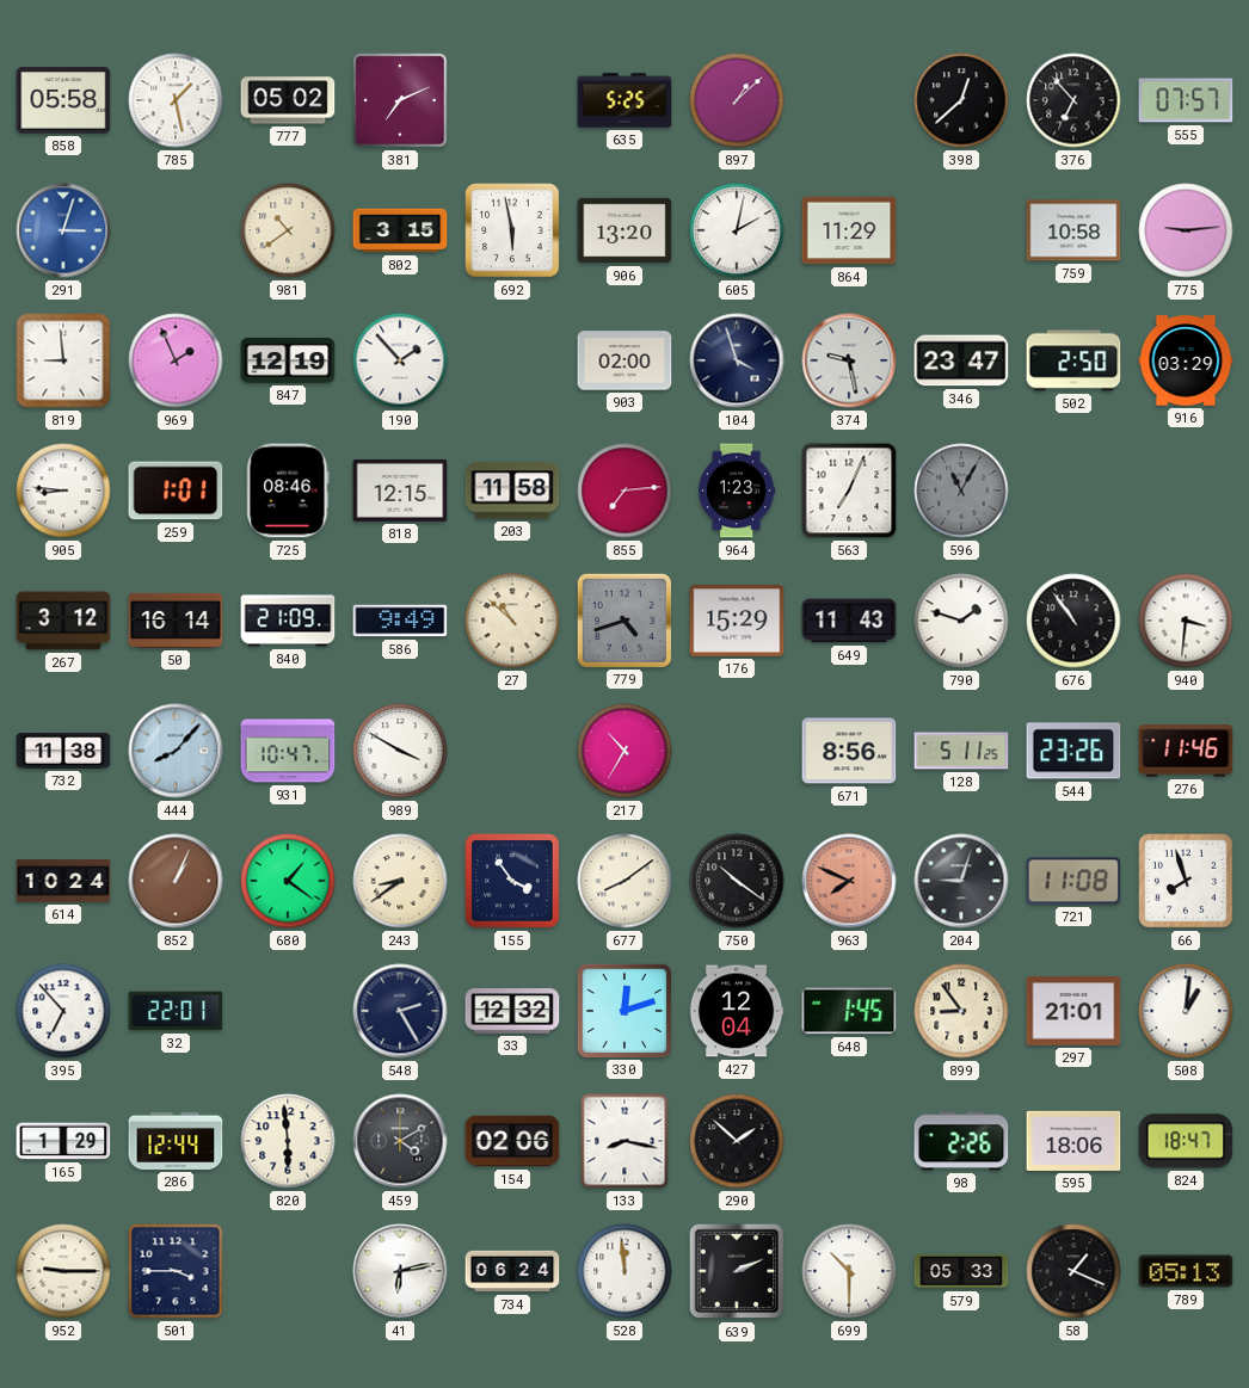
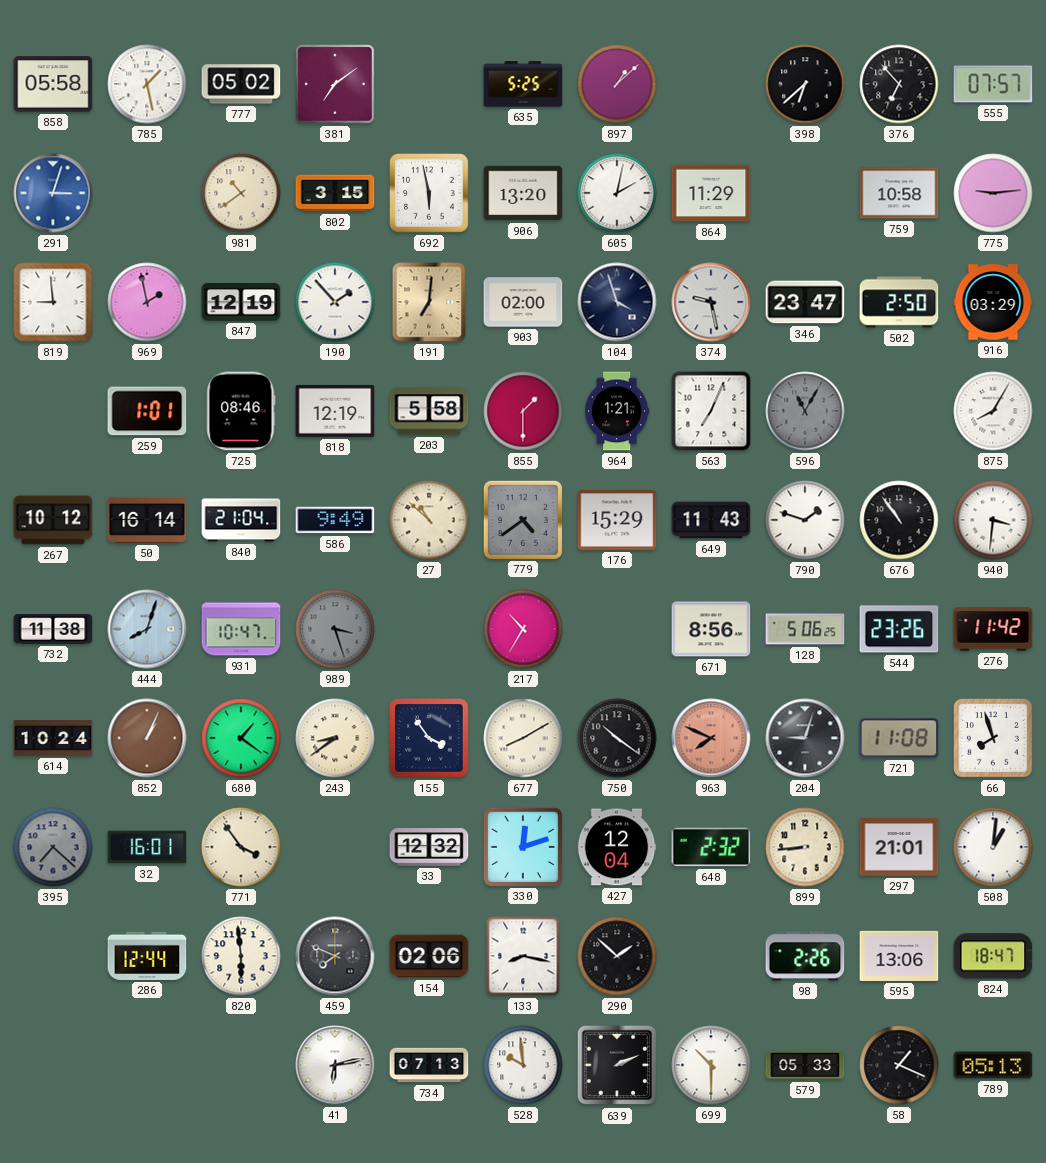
381: 7:11 -> 7:09 (335, 84)
398: 12:38 -> 6:38 (805, 84)
969: 1:56 -> 1:58 (147, 302)
191: none -> 7:01 (429, 302)
905: 8:46 -> none (63, 491)
818: 12:15 -> 12:19 (335, 411)
203: 11:58 -> 5:58 (429, 411)
855: 7:14 -> 1:30 (523, 411)
964: 1:23 -> 1:21 (618, 411)
875: none -> 8:05 (993, 411)
267: 3:12 -> 10:12 (53, 520)
840: 21:09 -> 21:04 (241, 520)
779: 4:42 -> 4:39 (522, 519)
444: 8:07 -> 8:03 (147, 629)
989: 3:50 -> 3:27 (335, 629)
989 dial: white -> grey (335, 629)
128: 5:11 -> 5:06 (805, 629)
276: 11:46 -> 11:42 (993, 629)
677: 8:09 -> 8:10 (523, 738)
395: 6:53 -> 7:22 (53, 847)
395 dial: white -> grey (53, 847)
32: 22:01 -> 16:01 (147, 847)
771: none -> 3:54 (241, 847)
548: 2:25 -> none (400, 1011)
648: 1:45 -> 2:32 (711, 847)
899: 8:54 -> 8:44 (805, 847)
165: 1:29 -> none (63, 1141)
459: 4:10 -> 7:49 (335, 956)
595: 18:06 -> 13:06 (899, 956)
952: 9:15 -> none (63, 1271)
501: 3:45 -> none (176, 1271)
734: 06:24 -> 07:13 (429, 1065)
528: 11:59 -> 9:59 (523, 1065)
